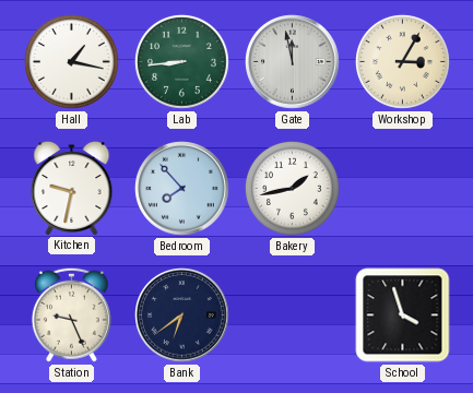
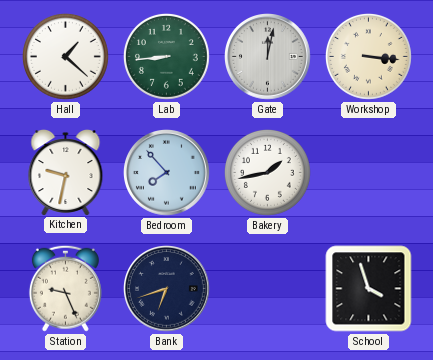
Hall: 1:17 -> 1:22 (65, 56)
Gate: 11:58 -> 12:02 (268, 57)
Workshop: 3:05 -> 3:16 (368, 56)
Bank: 6:39 -> 6:42 (167, 289)
